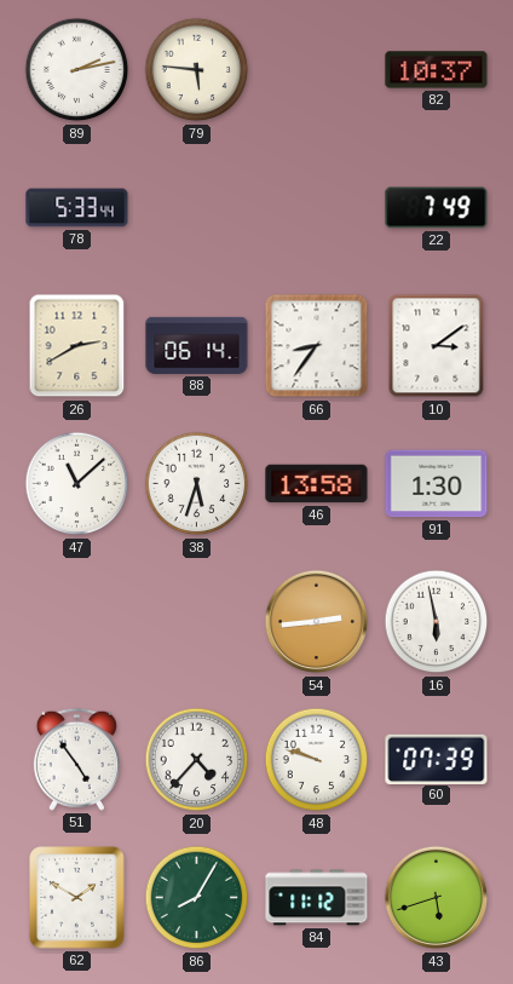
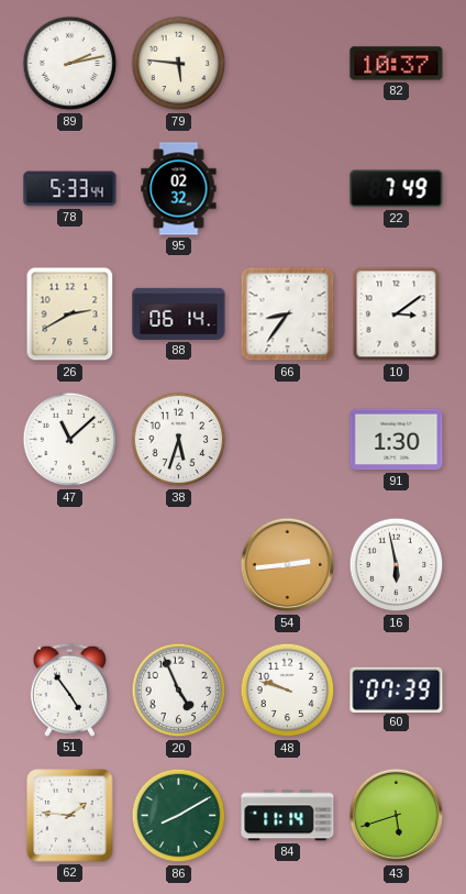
95: none -> 02:32 (179, 189)
46: 13:58 -> none (317, 484)
20: 4:37 -> 4:56 (179, 691)
62: 1:50 -> 1:46 (70, 816)
86: 8:05 -> 8:10 (179, 816)
84: 11:12 -> 11:14 (288, 816)
